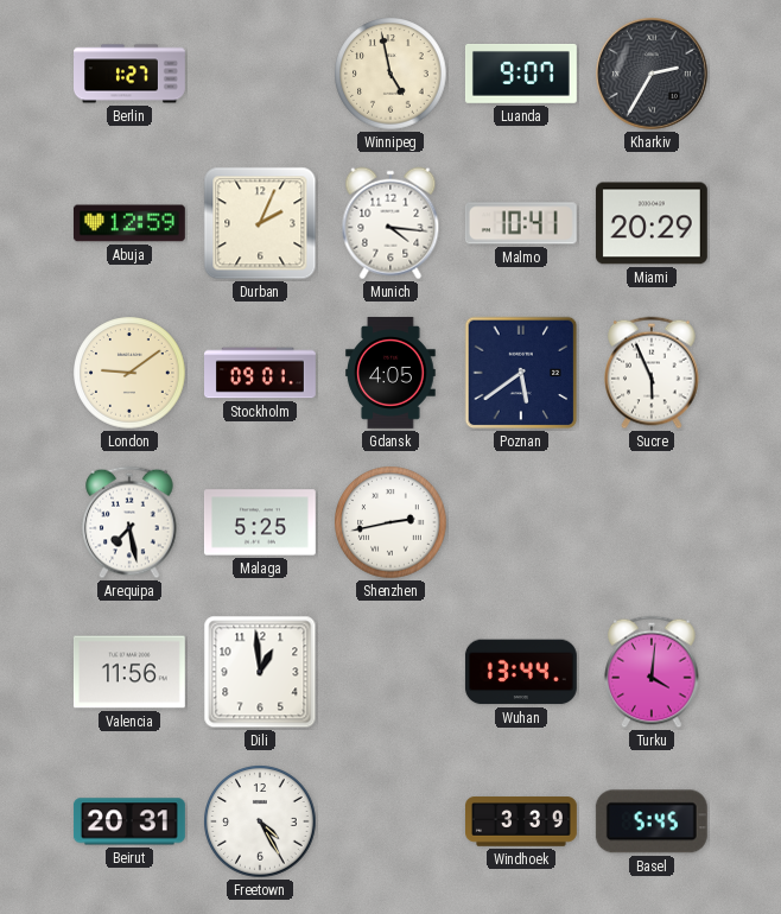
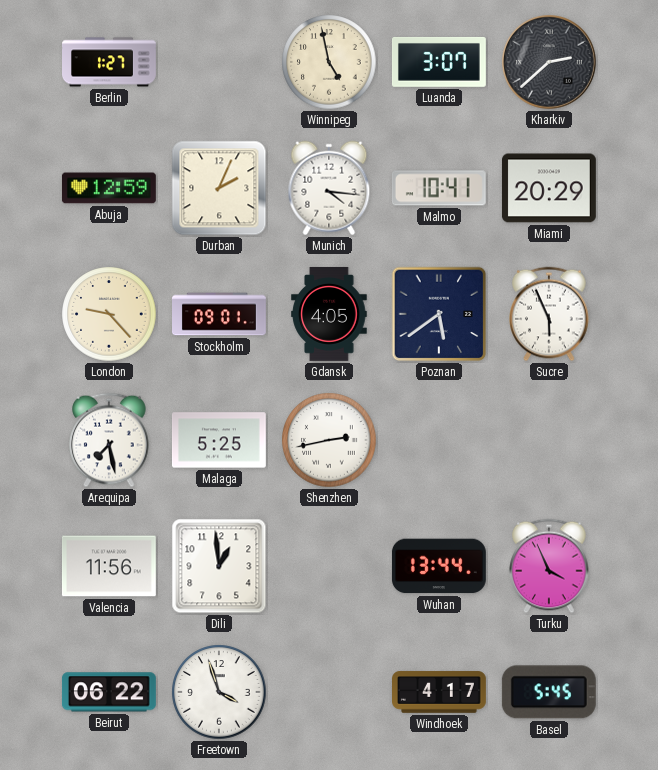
Luanda: 9:07 -> 3:07 (439, 62)
Kharkiv: 2:35 -> 2:38 (550, 63)
London: 9:09 -> 9:23 (109, 314)
Turku: 4:01 -> 3:56 (549, 566)
Beirut: 20:31 -> 06:22 (109, 692)
Freetown: 4:25 -> 3:57 (219, 692)
Windhoek: 3:39 -> 4:17 (440, 692)
